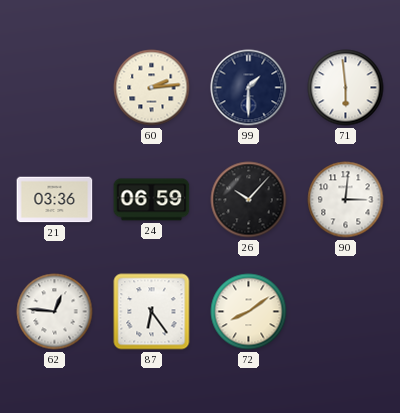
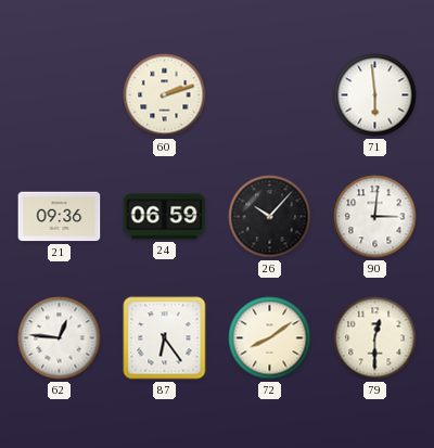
60: 2:14 -> 2:12 (165, 95)
99: 1:30 -> none (249, 88)
21: 03:36 -> 09:36 (60, 217)
79: none -> 12:30 (375, 338)
